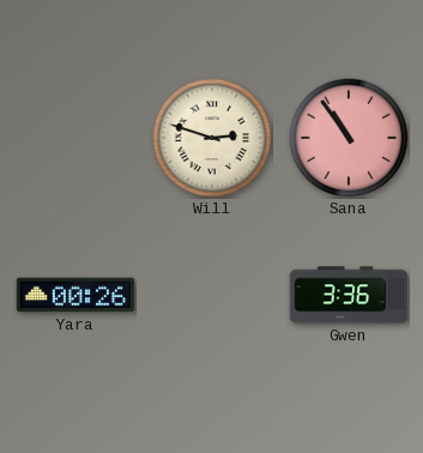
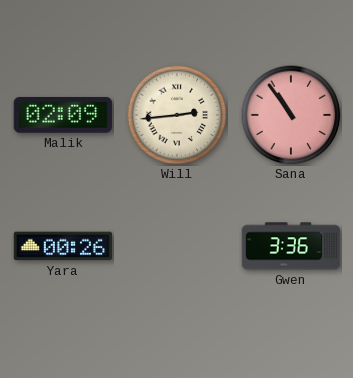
Malik: none -> 02:09 (63, 115)
Will: 2:48 -> 2:44 (177, 115)
